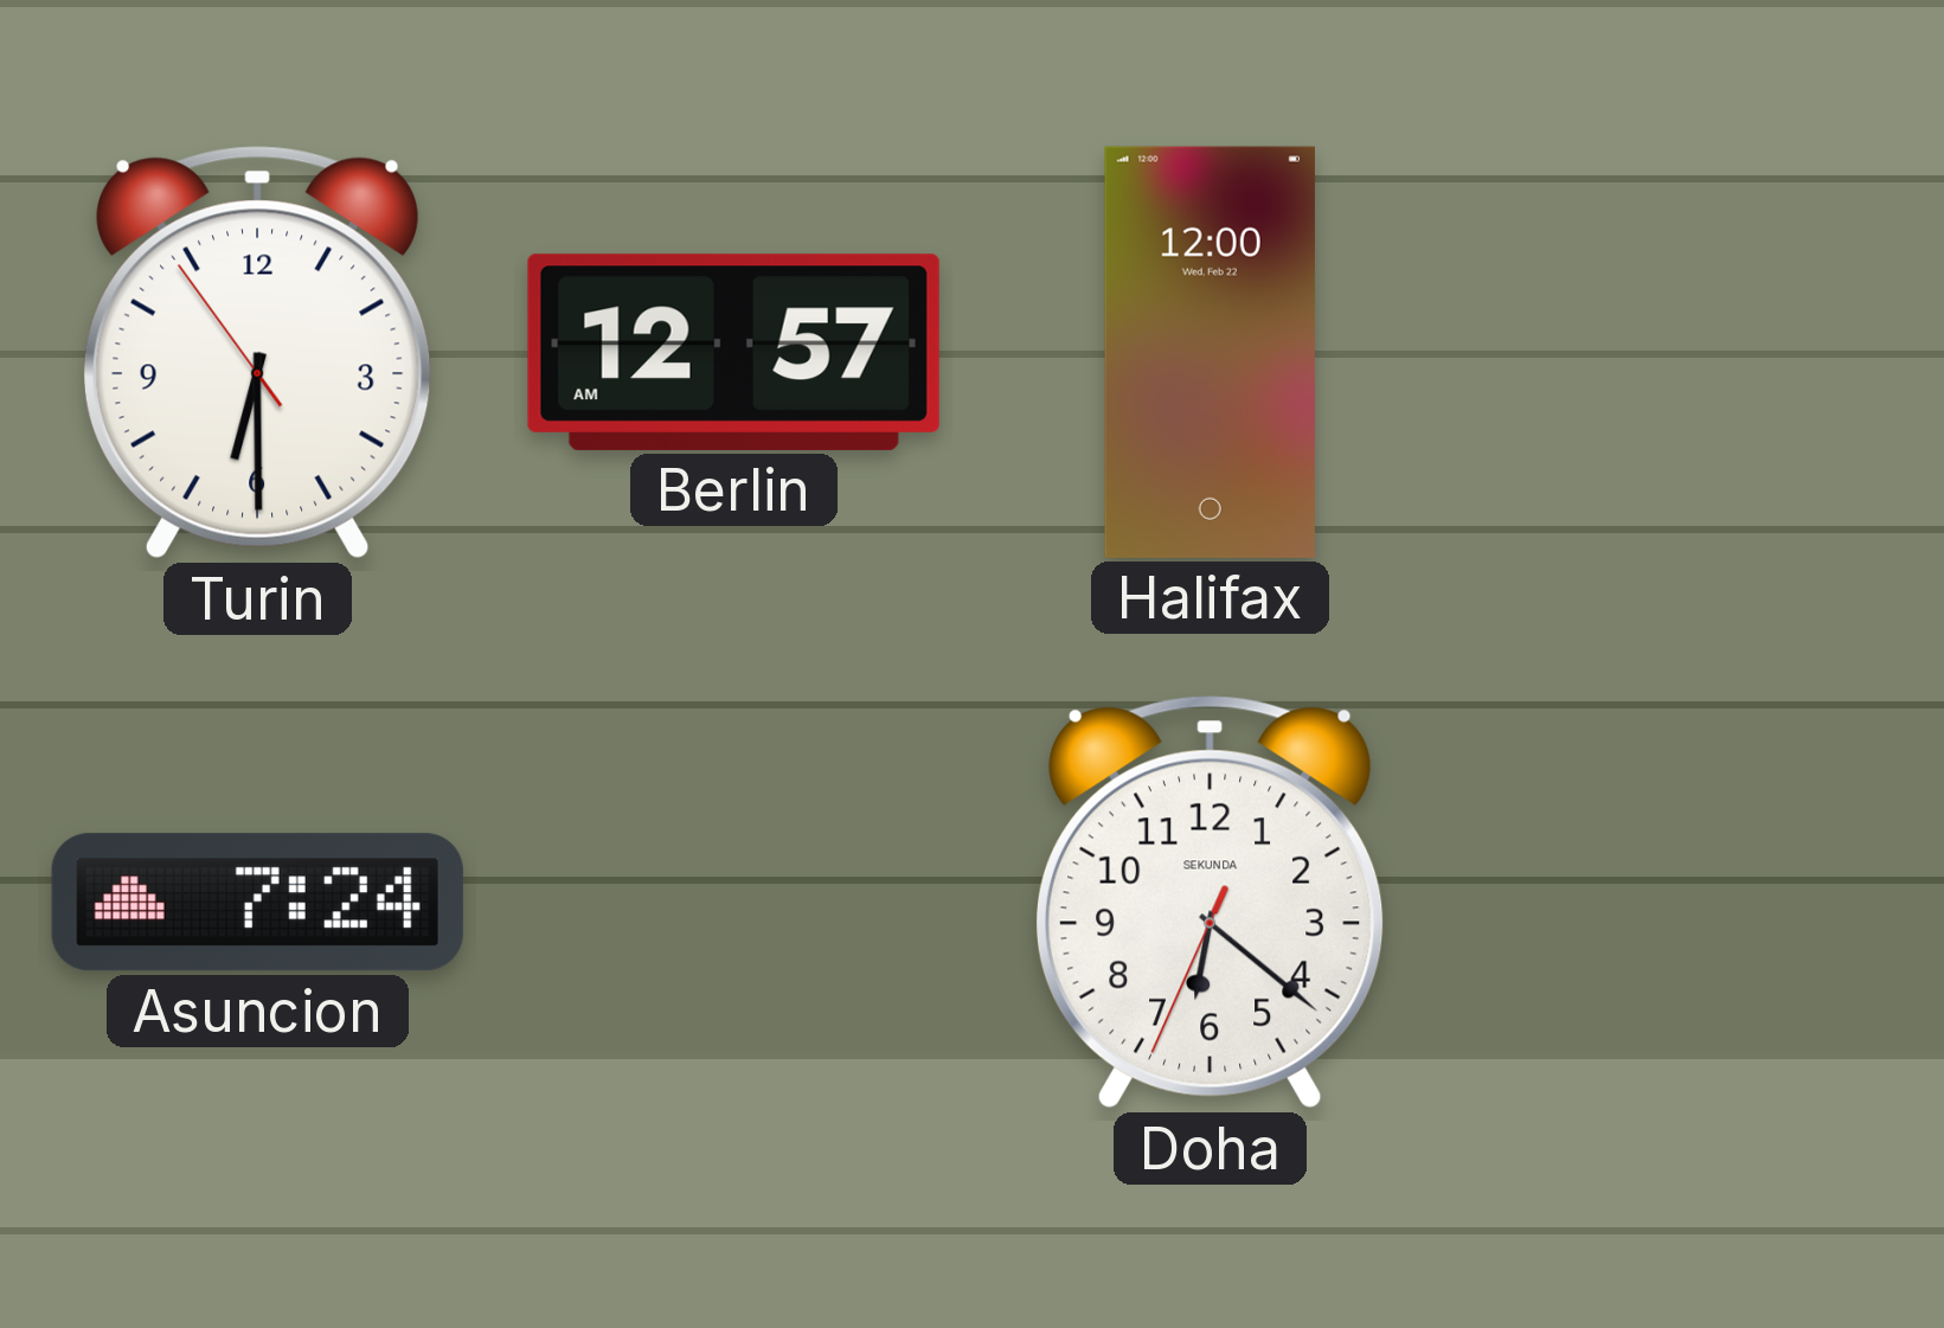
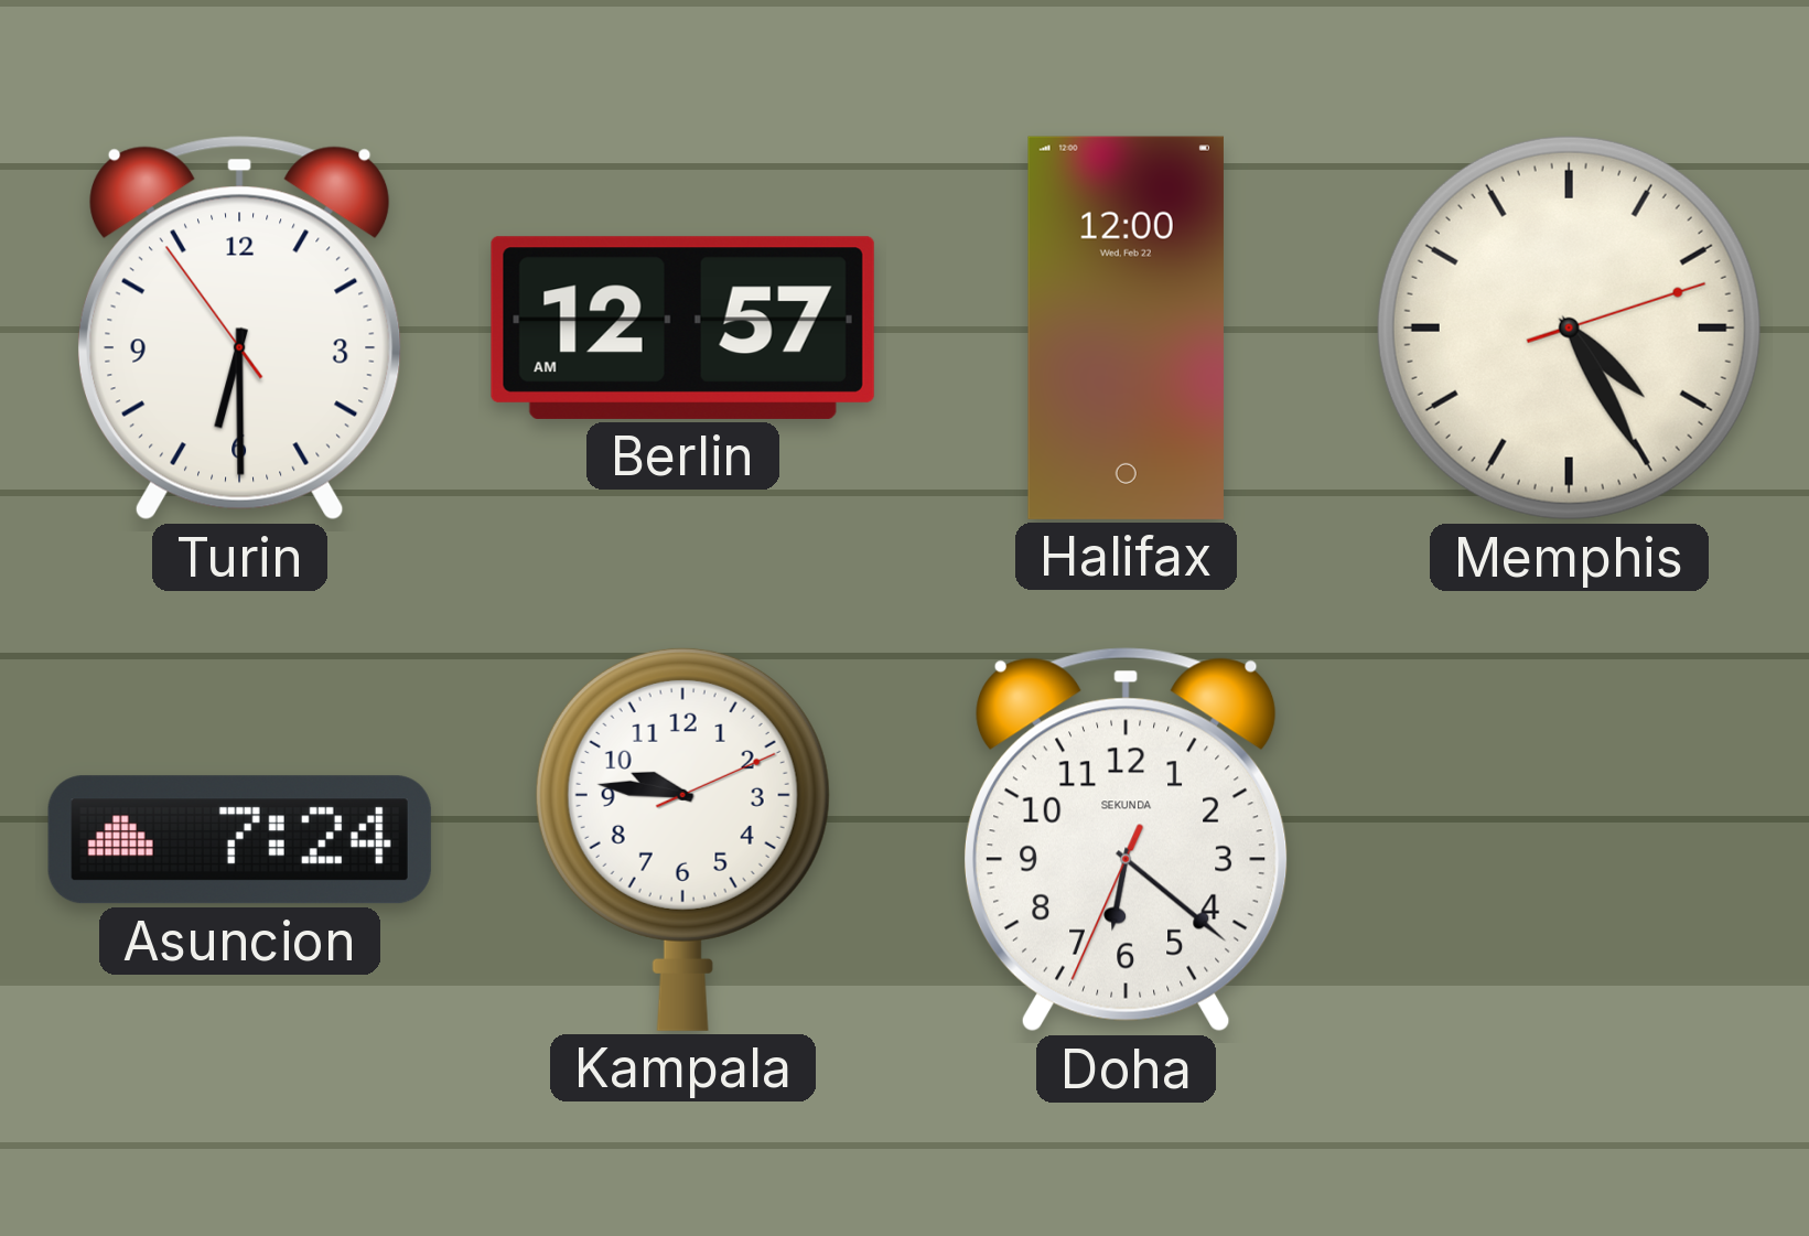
Memphis: none -> 4:25 (1569, 327)
Kampala: none -> 9:46 (682, 839)
